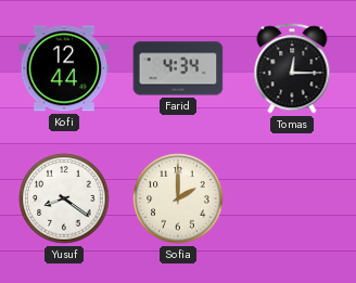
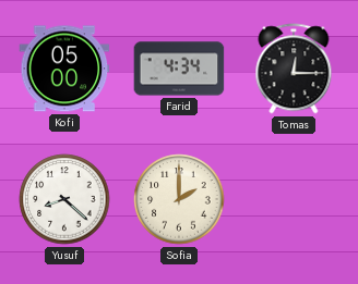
Kofi: 12:44 -> 05:00 (64, 69)
Yusuf: 8:21 -> 8:22 (64, 199)
